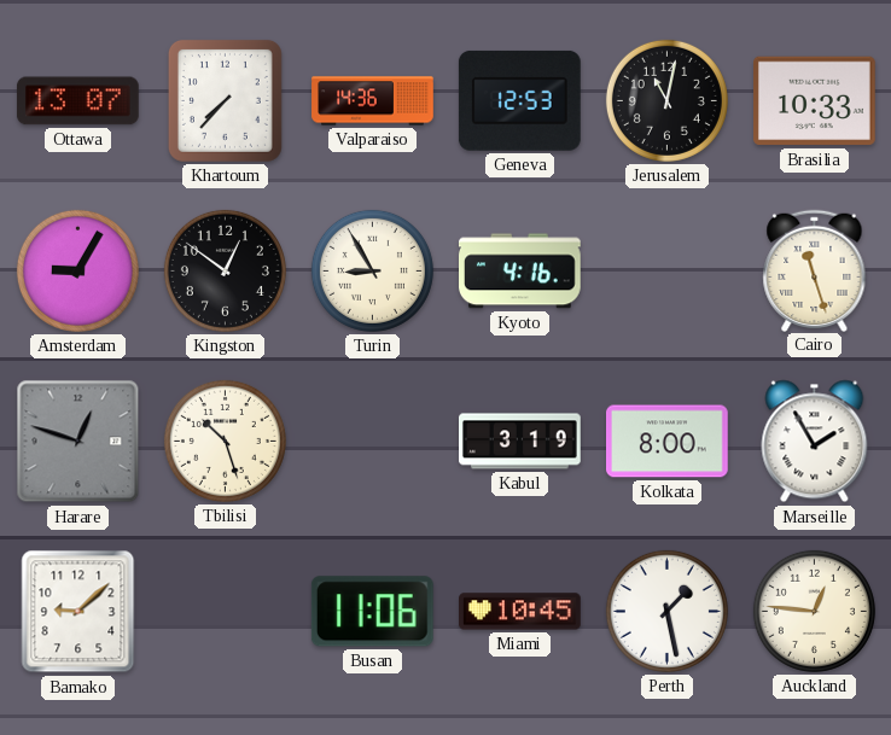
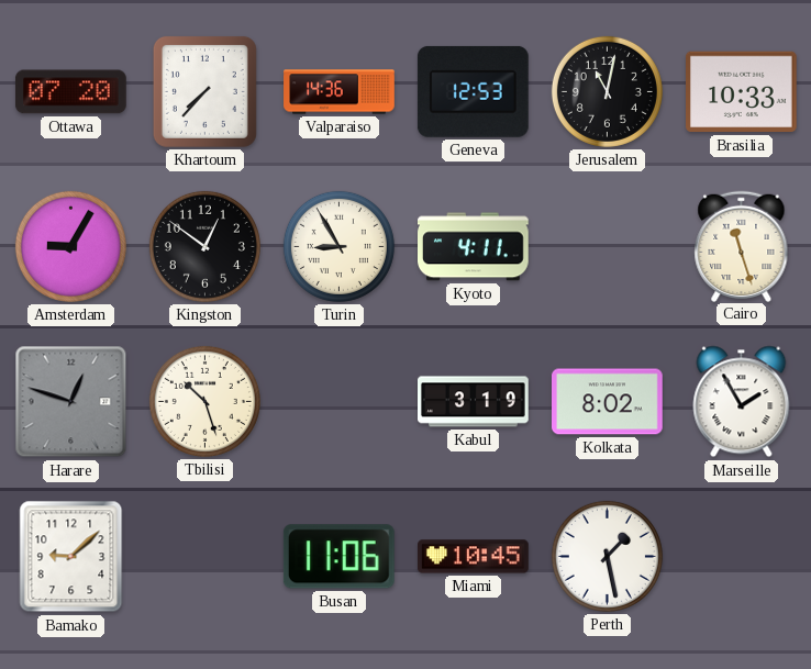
Ottawa: 13:07 -> 07:20 (70, 92)
Kyoto: 4:16 -> 4:11 (474, 247)
Kolkata: 8:00 -> 8:02 (608, 402)
Auckland: 12:46 -> none (814, 611)
